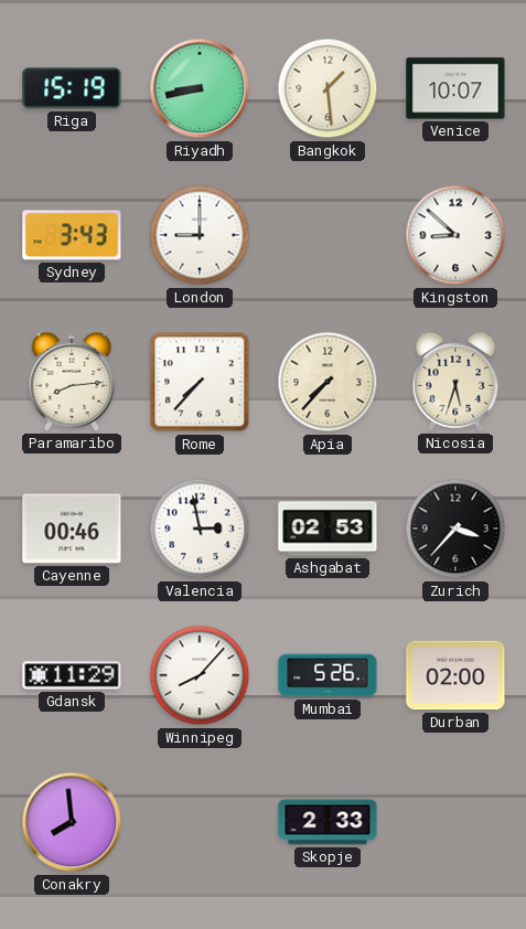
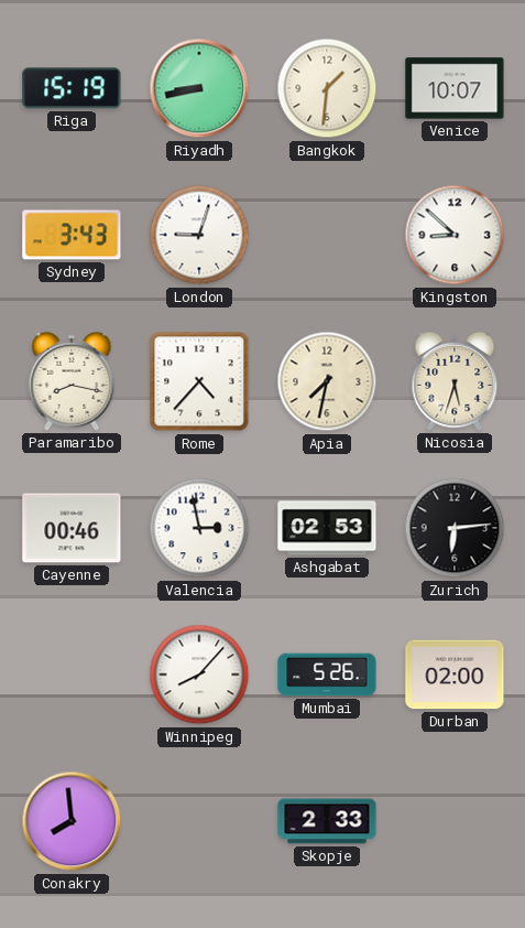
Bangkok: 1:29 -> 1:31 (327, 88)
London: 9:00 -> 9:03 (199, 235)
Paramaribo: 8:14 -> 8:17 (72, 381)
Rome: 7:37 -> 4:37 (199, 381)
Apia: 7:37 -> 7:32 (327, 381)
Zurich: 3:37 -> 6:14 (455, 528)
Gdansk: 11:29 -> none (72, 675)
